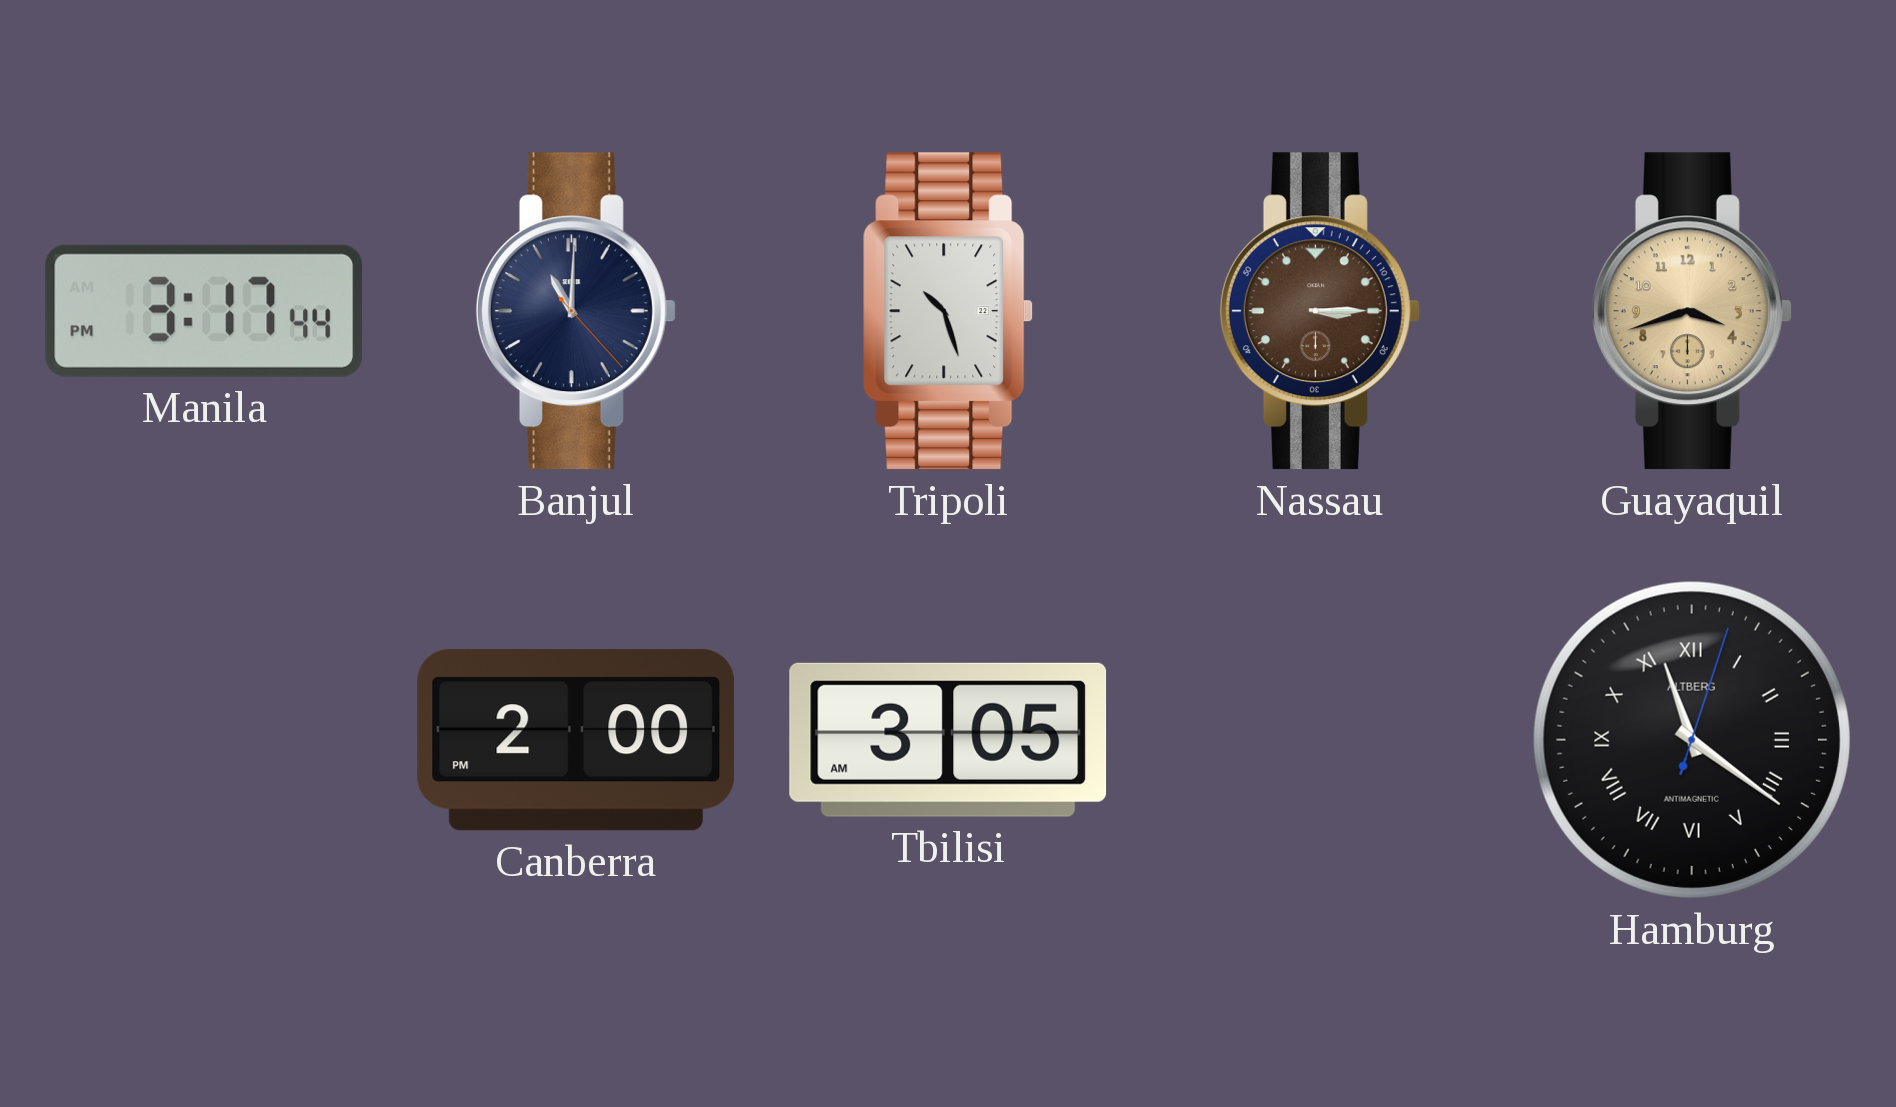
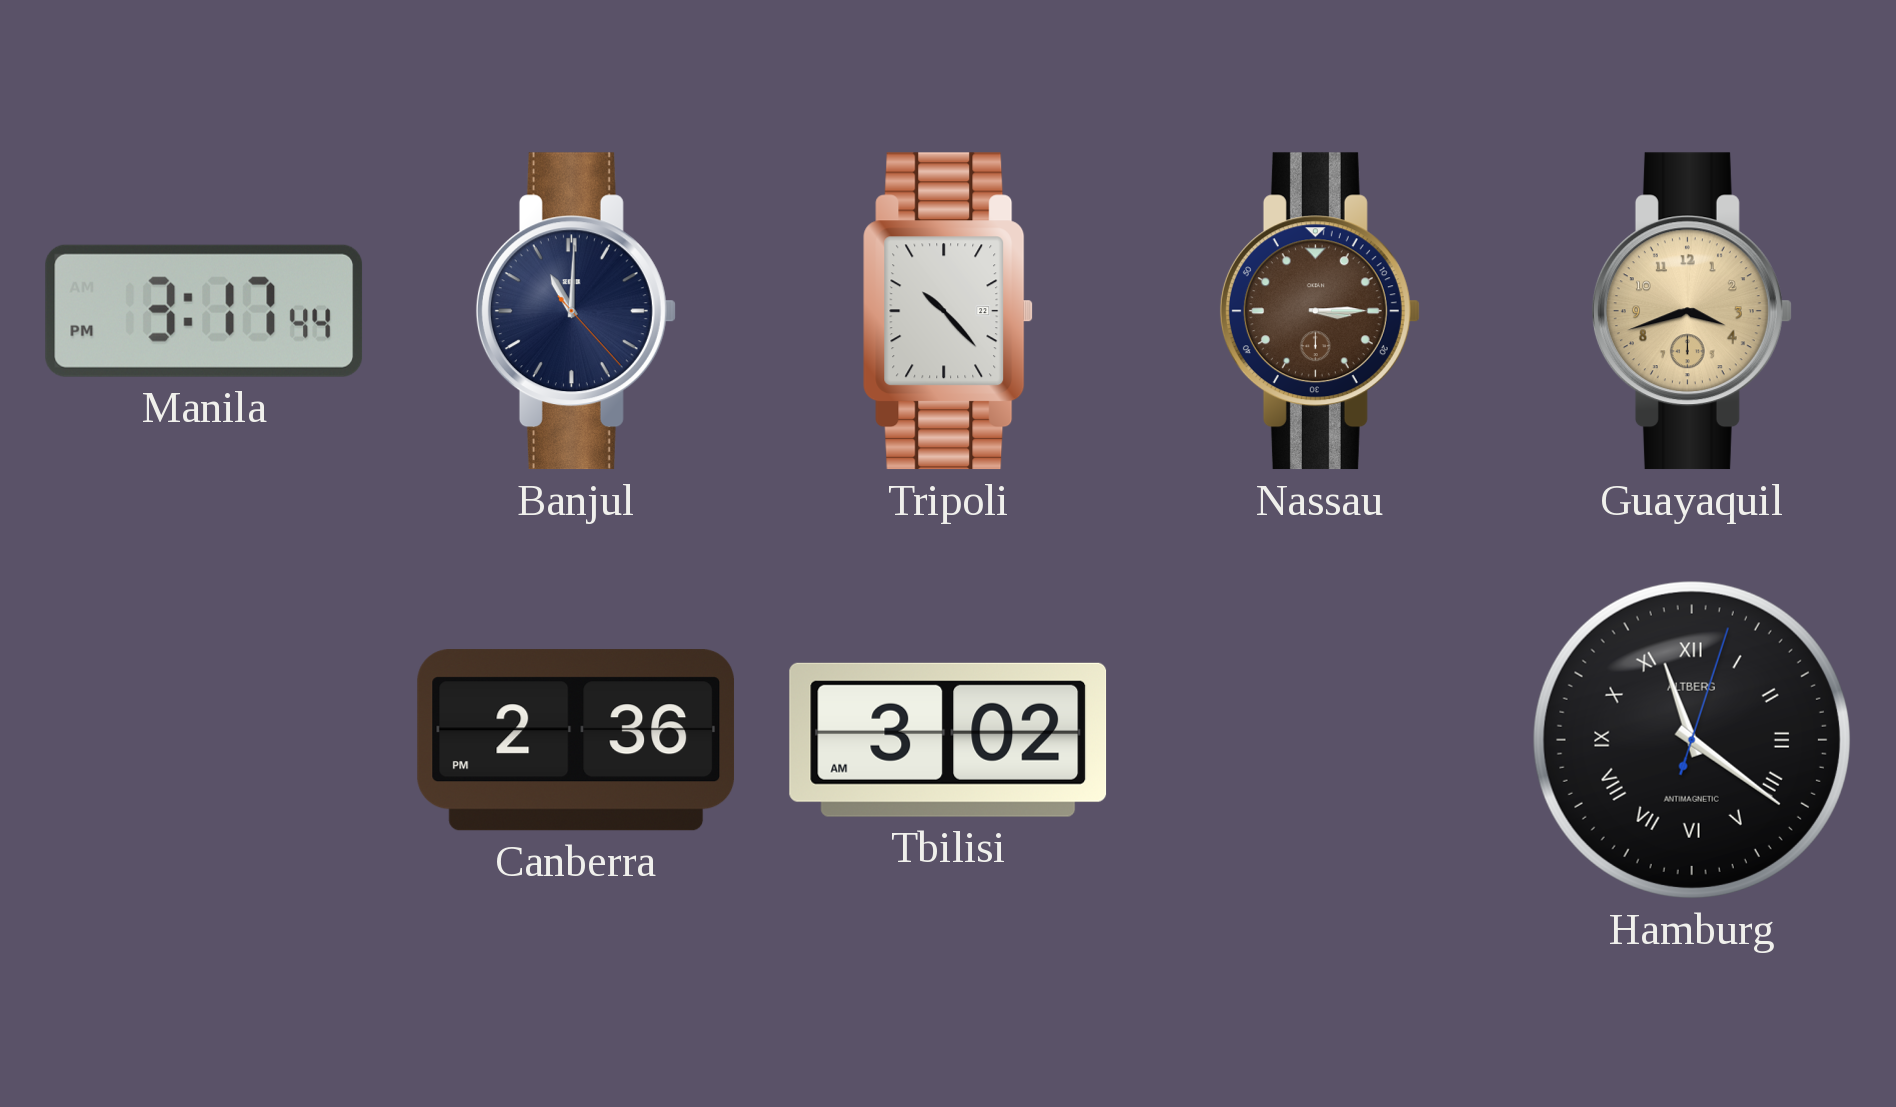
Tripoli: 10:27 -> 10:23 (949, 311)
Canberra: 2:00 -> 2:36 (576, 740)
Tbilisi: 3:05 -> 3:02 (948, 740)
